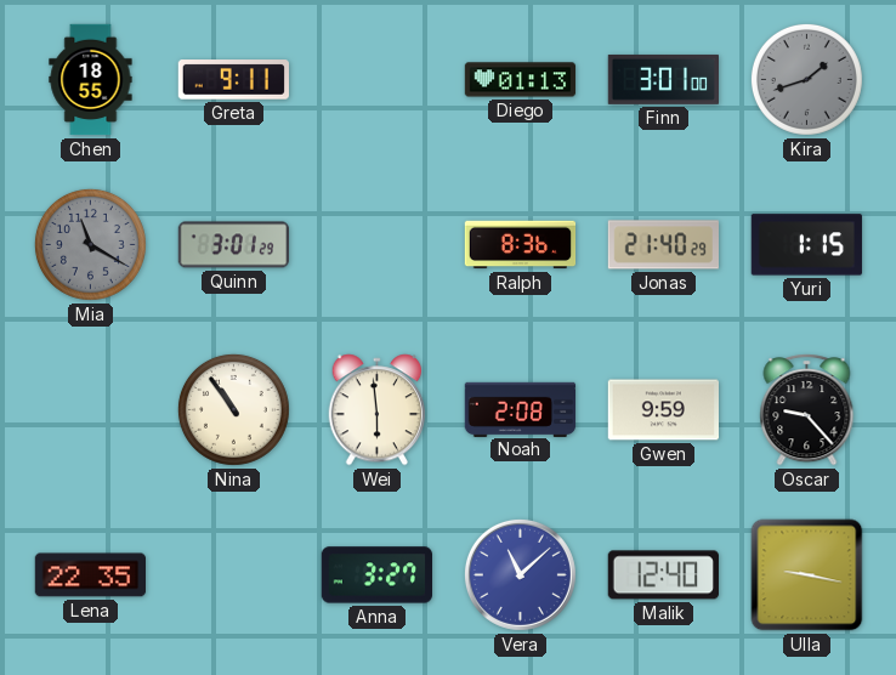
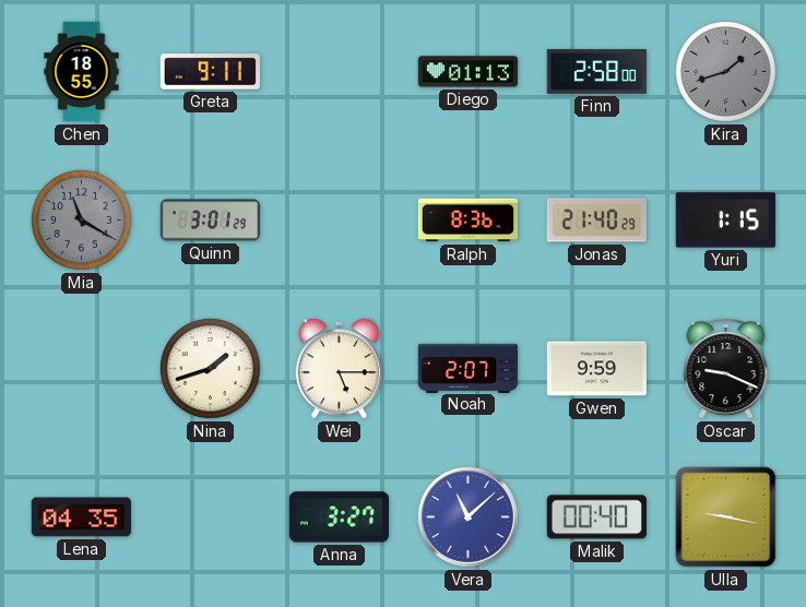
Finn: 3:01 -> 2:58 (596, 71)
Nina: 10:54 -> 1:42 (210, 368)
Wei: 5:59 -> 5:15 (340, 369)
Noah: 2:08 -> 2:07 (469, 368)
Oscar: 9:23 -> 9:19 (726, 369)
Lena: 22:35 -> 04:35 (81, 517)
Malik: 12:40 -> 00:40 (596, 517)
